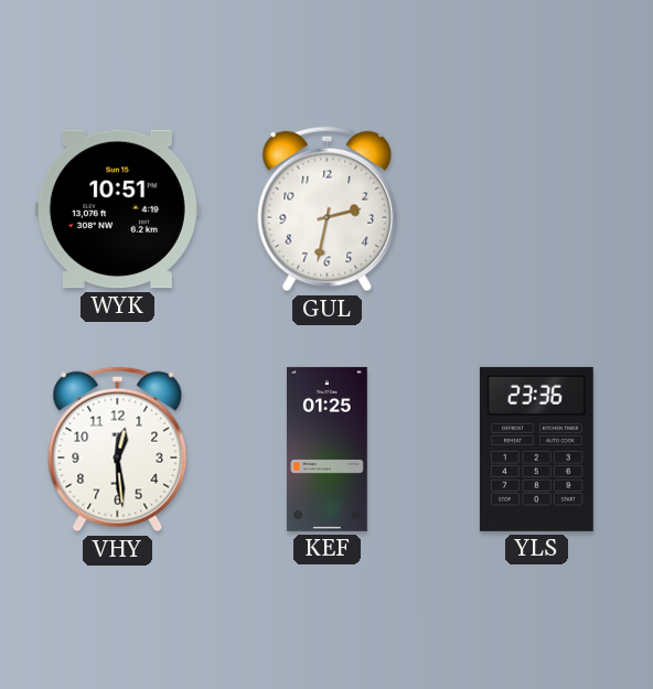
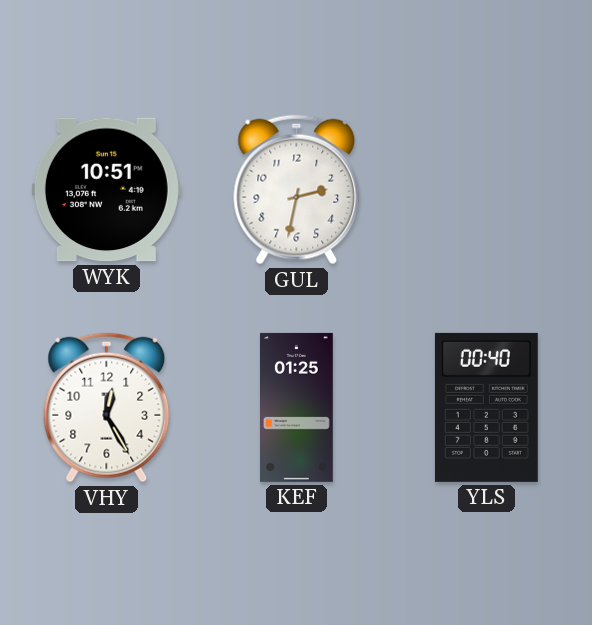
VHY: 12:29 -> 12:25 (107, 408)
YLS: 23:36 -> 00:40 (486, 407)
